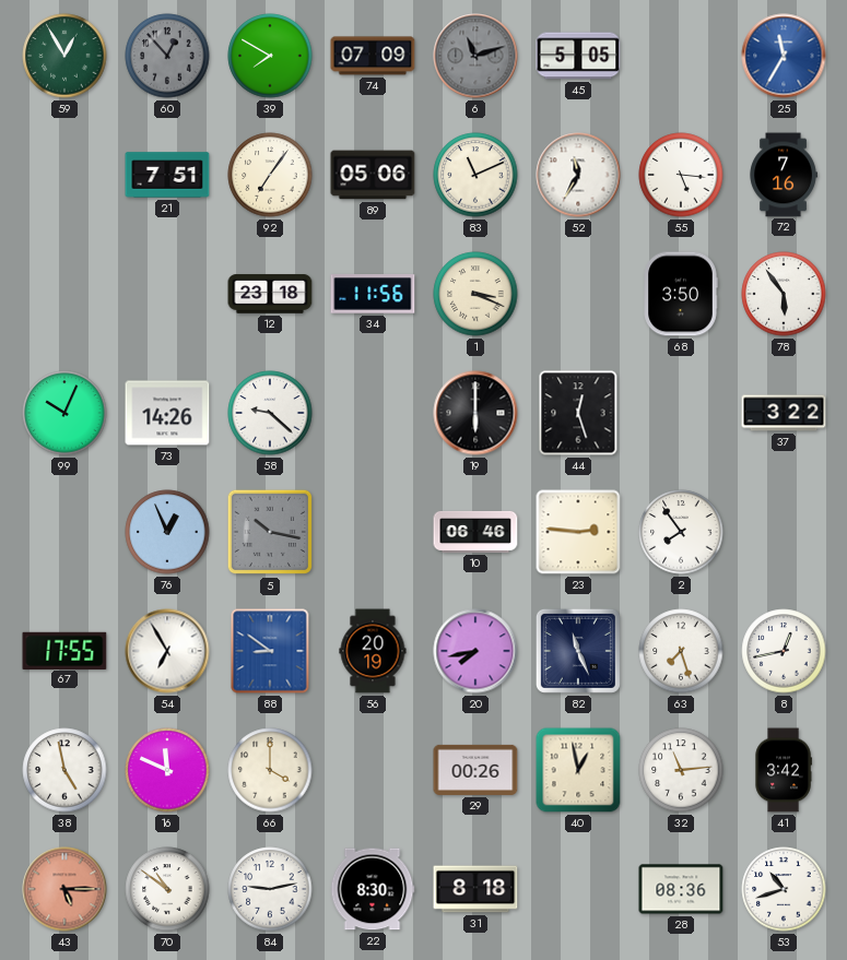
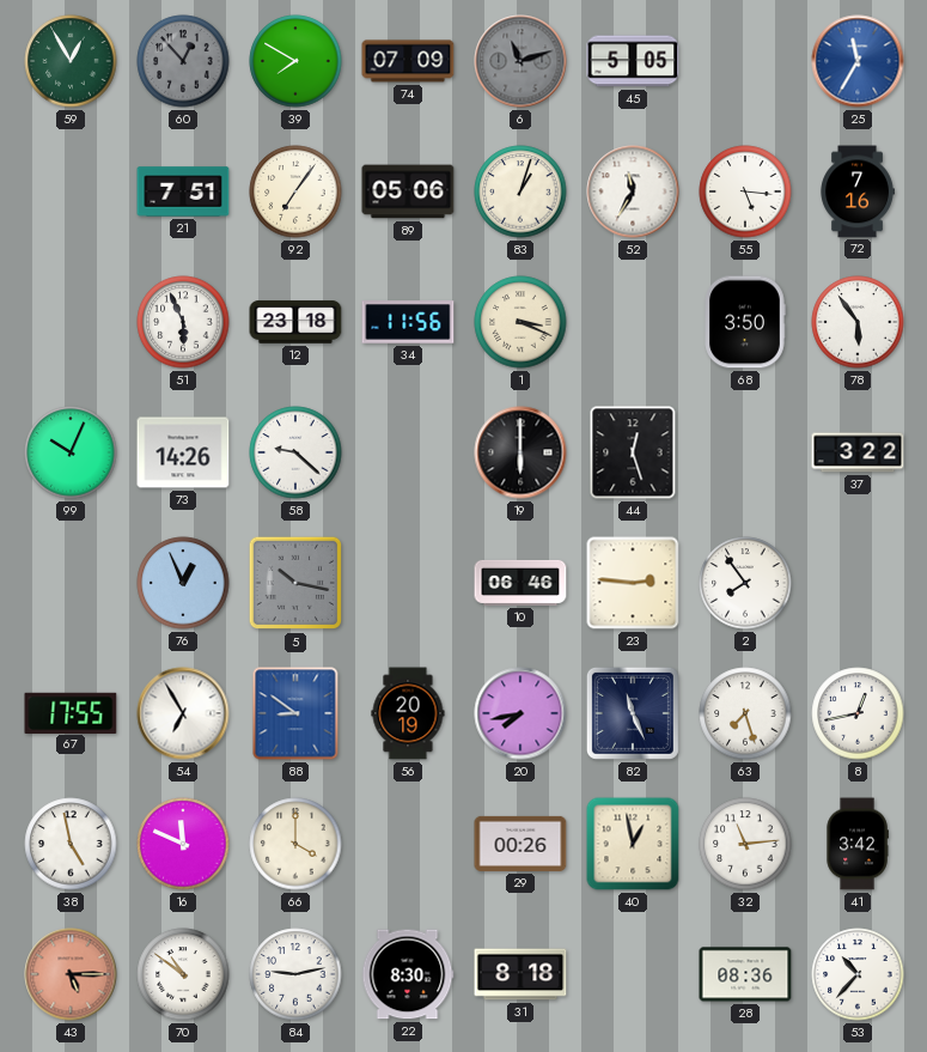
83: 11:11 -> 1:03 (520, 191)
51: none -> 5:56 (183, 322)
53: 10:42 -> 10:37 (858, 974)
